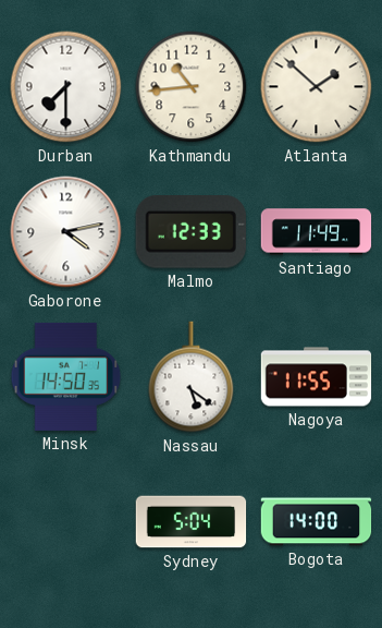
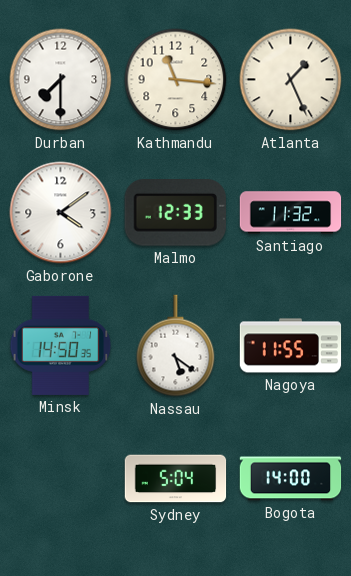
Kathmandu: 10:44 -> 11:16 (176, 80)
Atlanta: 1:52 -> 1:26 (291, 80)
Gaborone: 4:13 -> 4:09 (61, 213)
Santiago: 11:49 -> 11:32 (291, 213)
